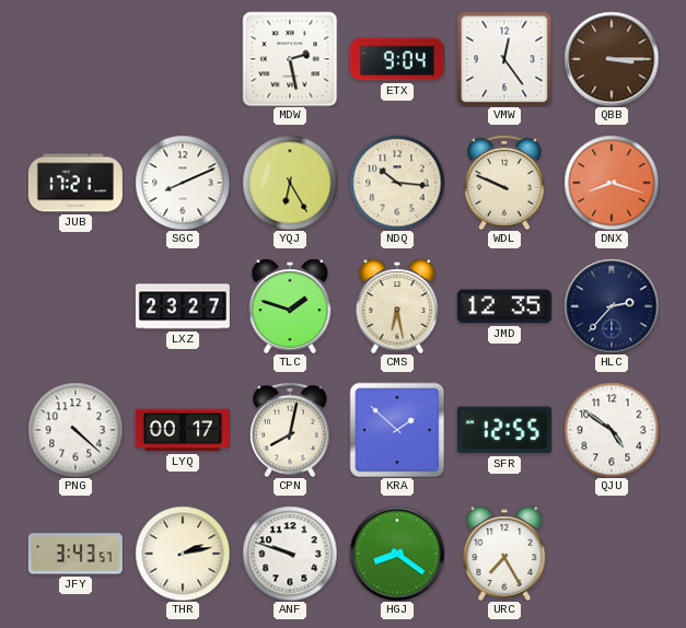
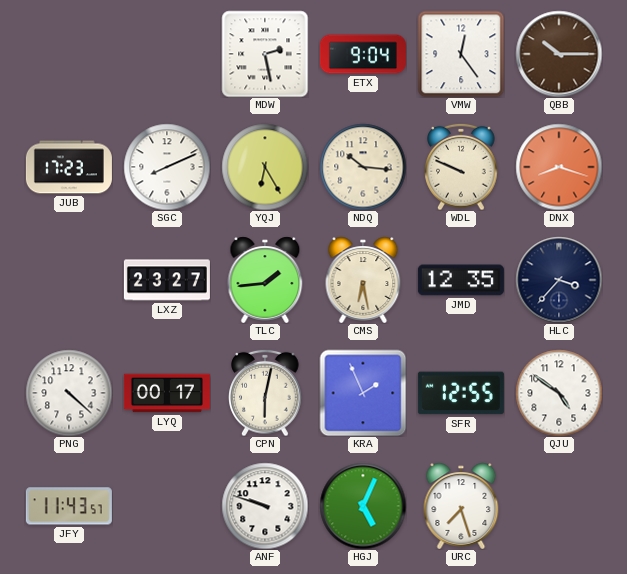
QBB: 3:15 -> 10:15 (559, 54)
JUB: 17:21 -> 17:23 (69, 167)
TLC: 1:48 -> 1:44 (265, 280)
HLC: 2:37 -> 3:37 (559, 280)
CPN: 8:02 -> 6:02 (265, 393)
KRA: 1:52 -> 1:56 (363, 393)
JFY: 3:43 -> 11:43 (69, 506)
THR: 2:13 -> none (183, 554)
HGJ: 8:21 -> 5:04 (363, 506)
URC: 7:25 -> 7:27 (461, 506)
